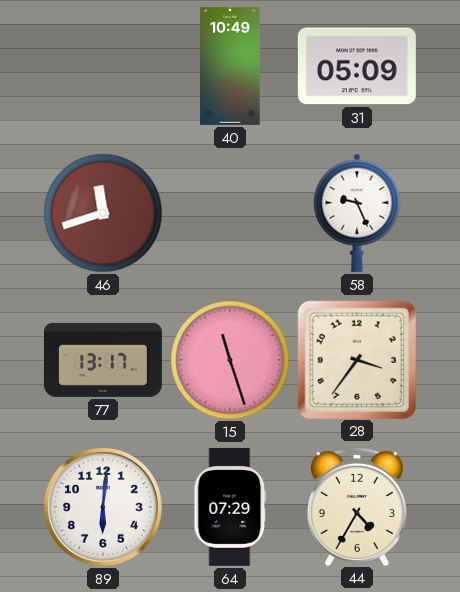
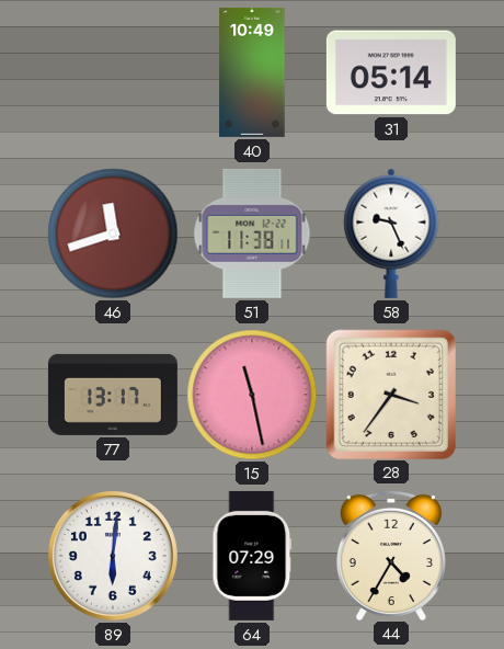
31: 05:09 -> 05:14 (391, 72)
51: none -> 11:38 (252, 234)
15: 11:27 -> 11:28 (252, 395)
